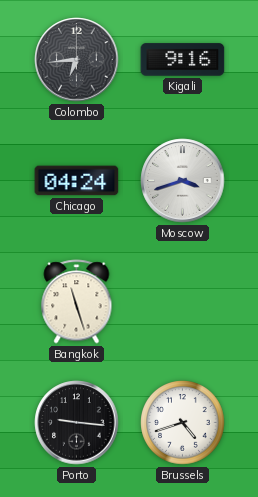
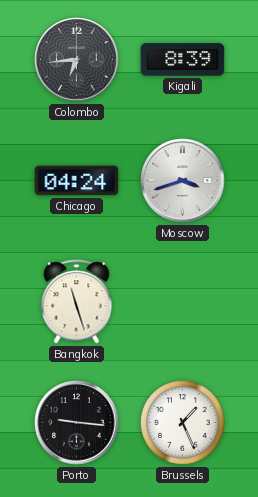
Kigali: 9:16 -> 8:39 (183, 60)
Brussels: 4:42 -> 1:26 (183, 423)
